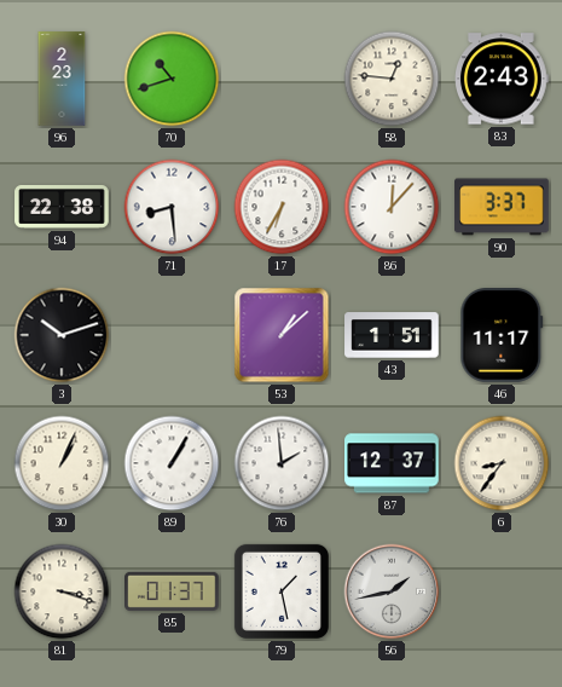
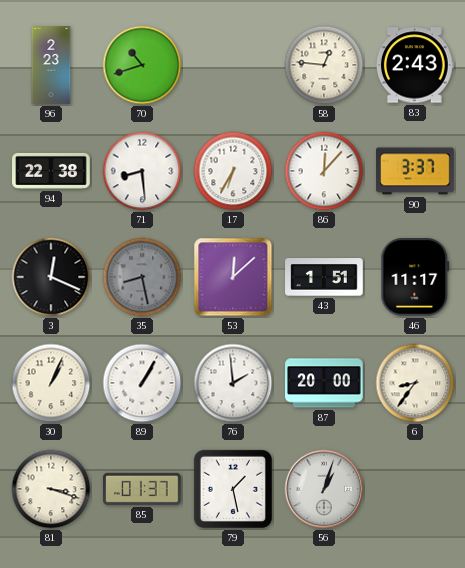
3: 10:12 -> 12:19 (51, 277)
35: none -> 8:28 (142, 277)
53: 1:08 -> 12:08 (233, 277)
87: 12:37 -> 20:00 (324, 383)
56: 1:43 -> 1:03 (324, 489)
